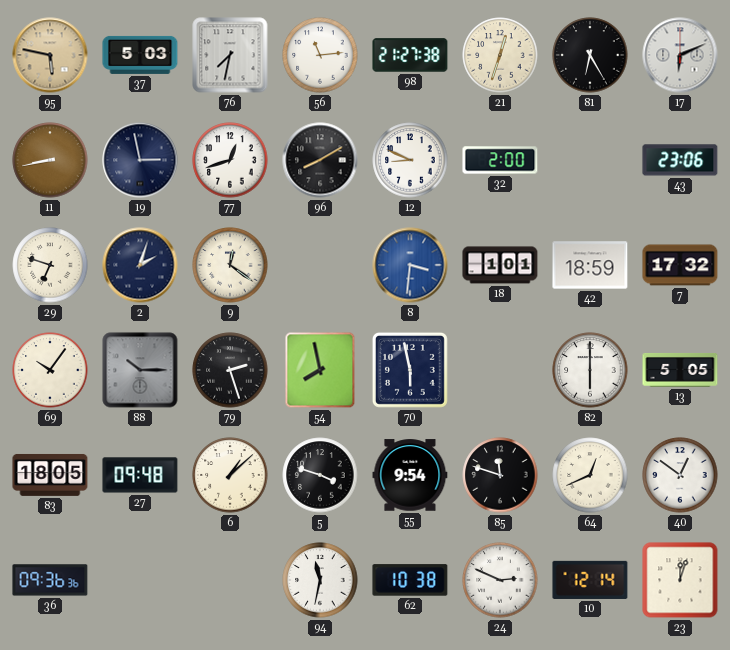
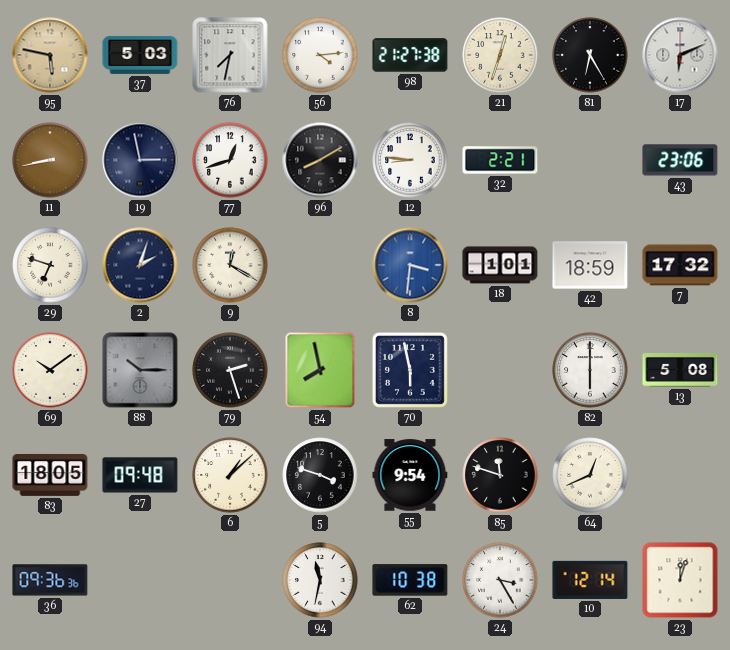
56: 11:14 -> 4:14 (320, 55)
12: 8:49 -> 8:46 (410, 160)
32: 2:00 -> 2:21 (500, 160)
9: 12:21 -> 12:20 (230, 265)
69: 10:06 -> 10:09 (50, 370)
13: 5:05 -> 5:08 (680, 370)
40: 12:51 -> none (680, 475)
24: 2:49 -> 3:25 (500, 580)
